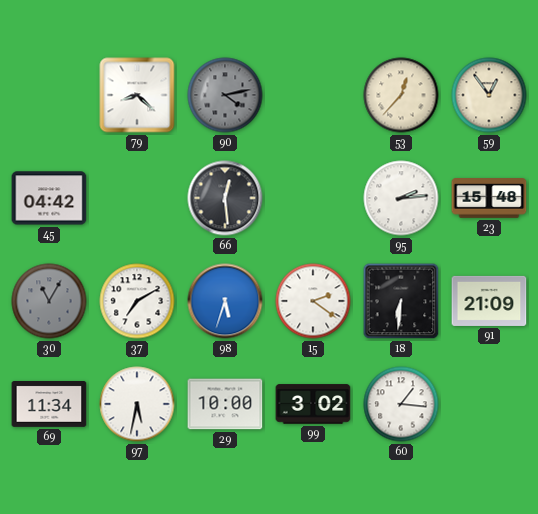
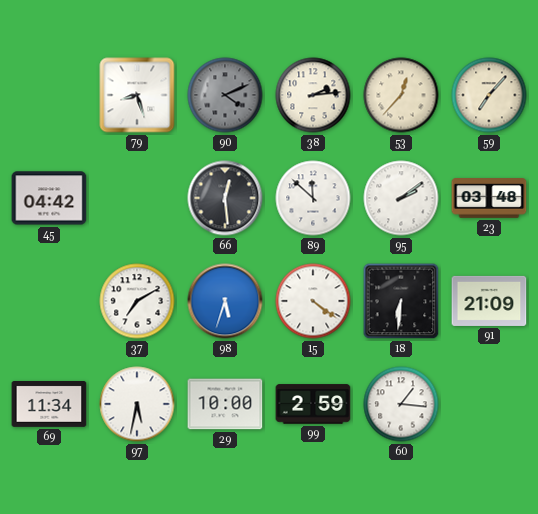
79: 8:22 -> 8:27 (137, 95)
90: 4:13 -> 4:11 (225, 95)
38: none -> 2:14 (313, 95)
59: 12:54 -> 7:07 (489, 95)
89: none -> 11:52 (313, 198)
95: 2:14 -> 2:09 (401, 198)
23: 15:48 -> 03:48 (489, 198)
30: 11:05 -> none (49, 301)
15: 2:21 -> 4:21 (313, 301)
99: 3:02 -> 2:59 (313, 404)
